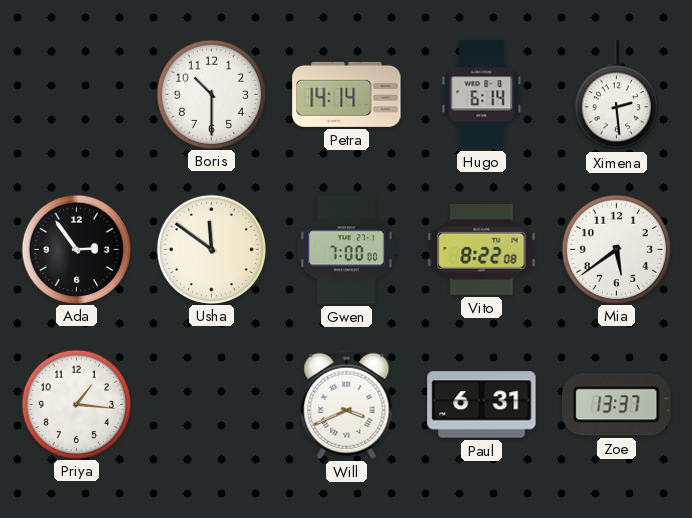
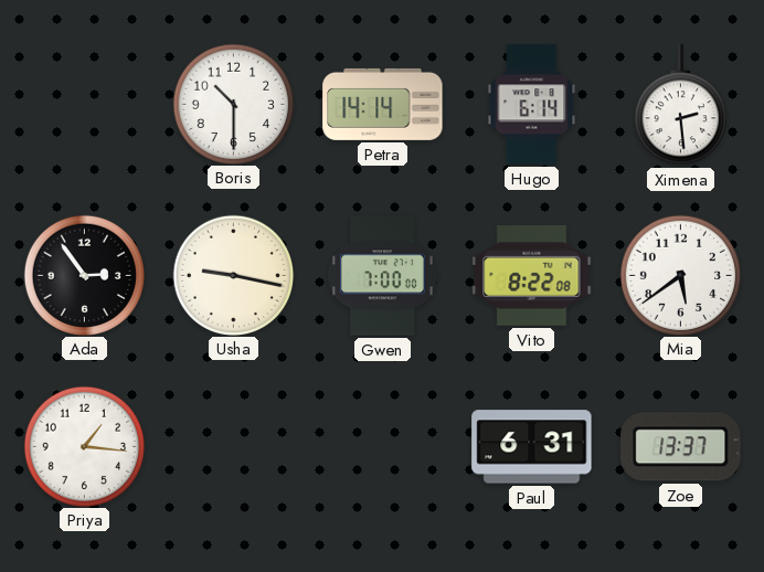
Usha: 11:51 -> 9:17 (233, 275)
Will: 3:41 -> none (347, 404)
